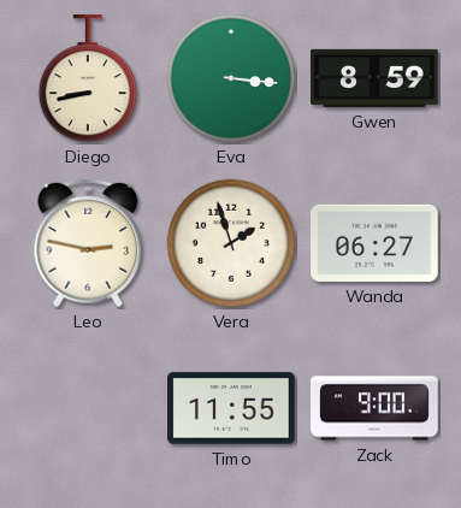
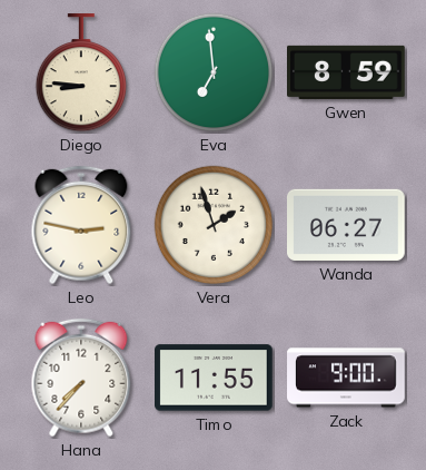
Diego: 8:43 -> 8:46 (80, 74)
Eva: 3:16 -> 6:59 (214, 72)
Hana: none -> 7:37 (81, 378)
